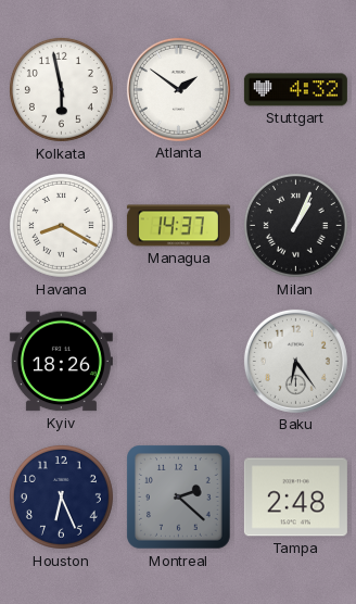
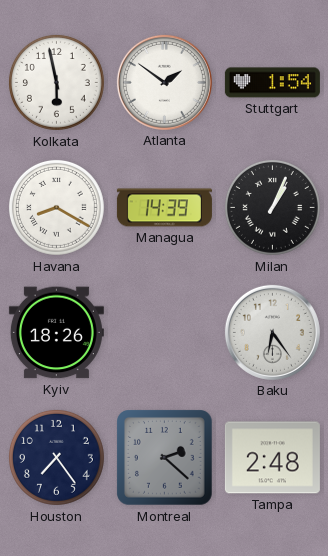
Stuttgart: 4:32 -> 1:54 (272, 83)
Managua: 14:37 -> 14:39 (164, 208)
Houston: 6:26 -> 7:24 (56, 457)
